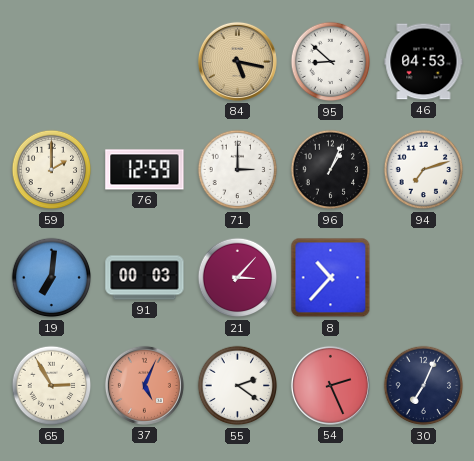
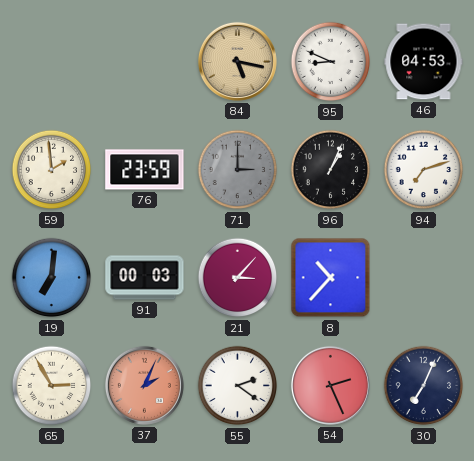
95: 8:52 -> 8:49 (331, 62)
59: 2:00 -> 1:59 (52, 170)
76: 12:59 -> 23:59 (145, 170)
71 dial: white -> grey (238, 170)
37: 5:04 -> 2:04 (144, 385)
